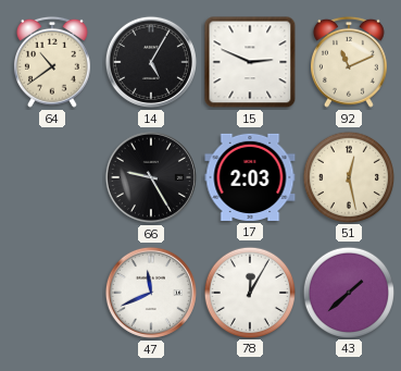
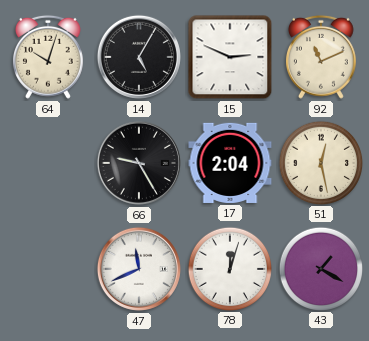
64: 10:39 -> 10:03 (48, 57)
17: 2:03 -> 2:04 (230, 163)
78: 12:05 -> 12:03 (229, 268)
43: 1:38 -> 1:20 (320, 268)
